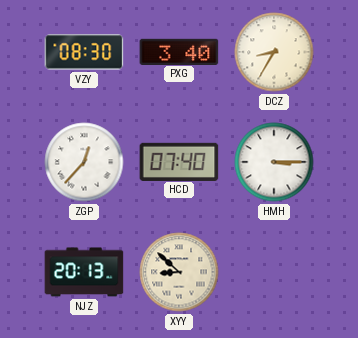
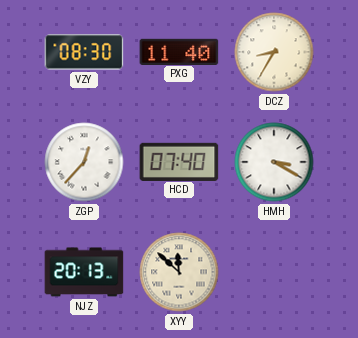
PXG: 3:40 -> 11:40 (179, 51)
HMH: 3:15 -> 3:20 (274, 162)
XYY: 8:52 -> 11:52 (179, 272)
